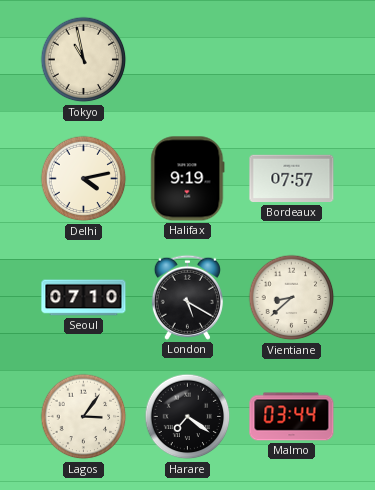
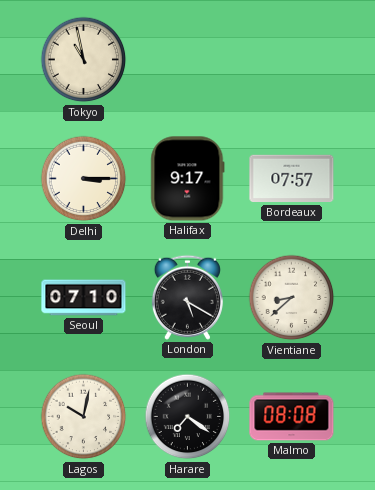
Delhi: 4:13 -> 3:15 (84, 179)
Halifax: 9:19 -> 9:17 (188, 179)
Lagos: 3:06 -> 10:02 (84, 417)
Malmo: 03:44 -> 08:08 (292, 417)
